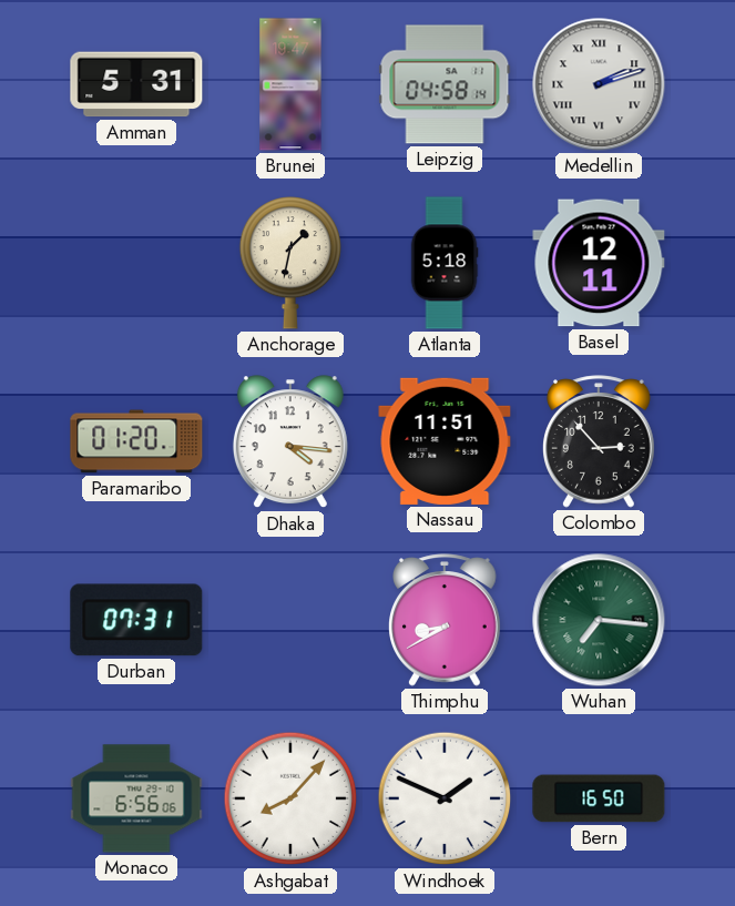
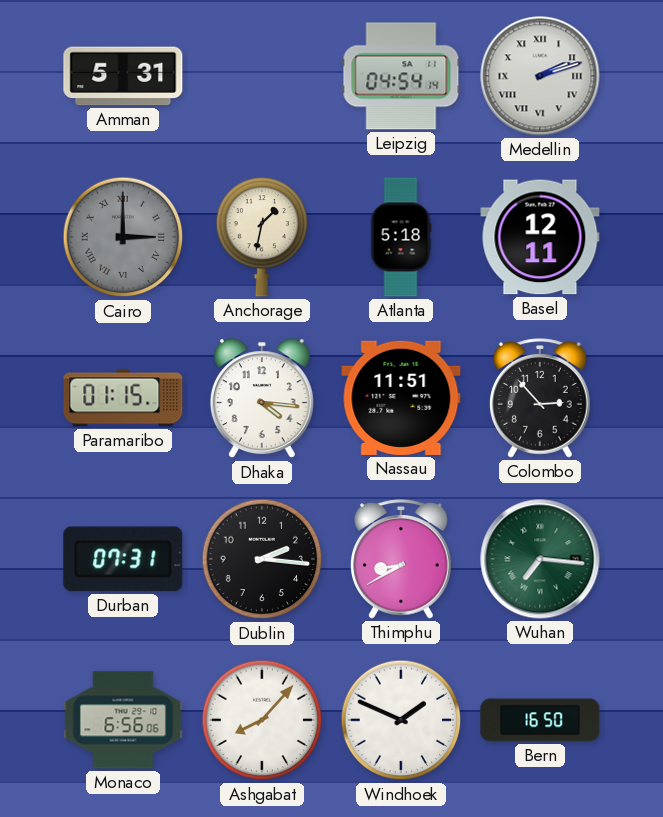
Brunei: 19:47 -> none (290, 84)
Leipzig: 04:58 -> 04:54 (401, 76)
Cairo: none -> 3:00 (123, 237)
Paramaribo: 01:20 -> 01:15 (123, 398)
Dublin: none -> 2:16 (262, 559)
